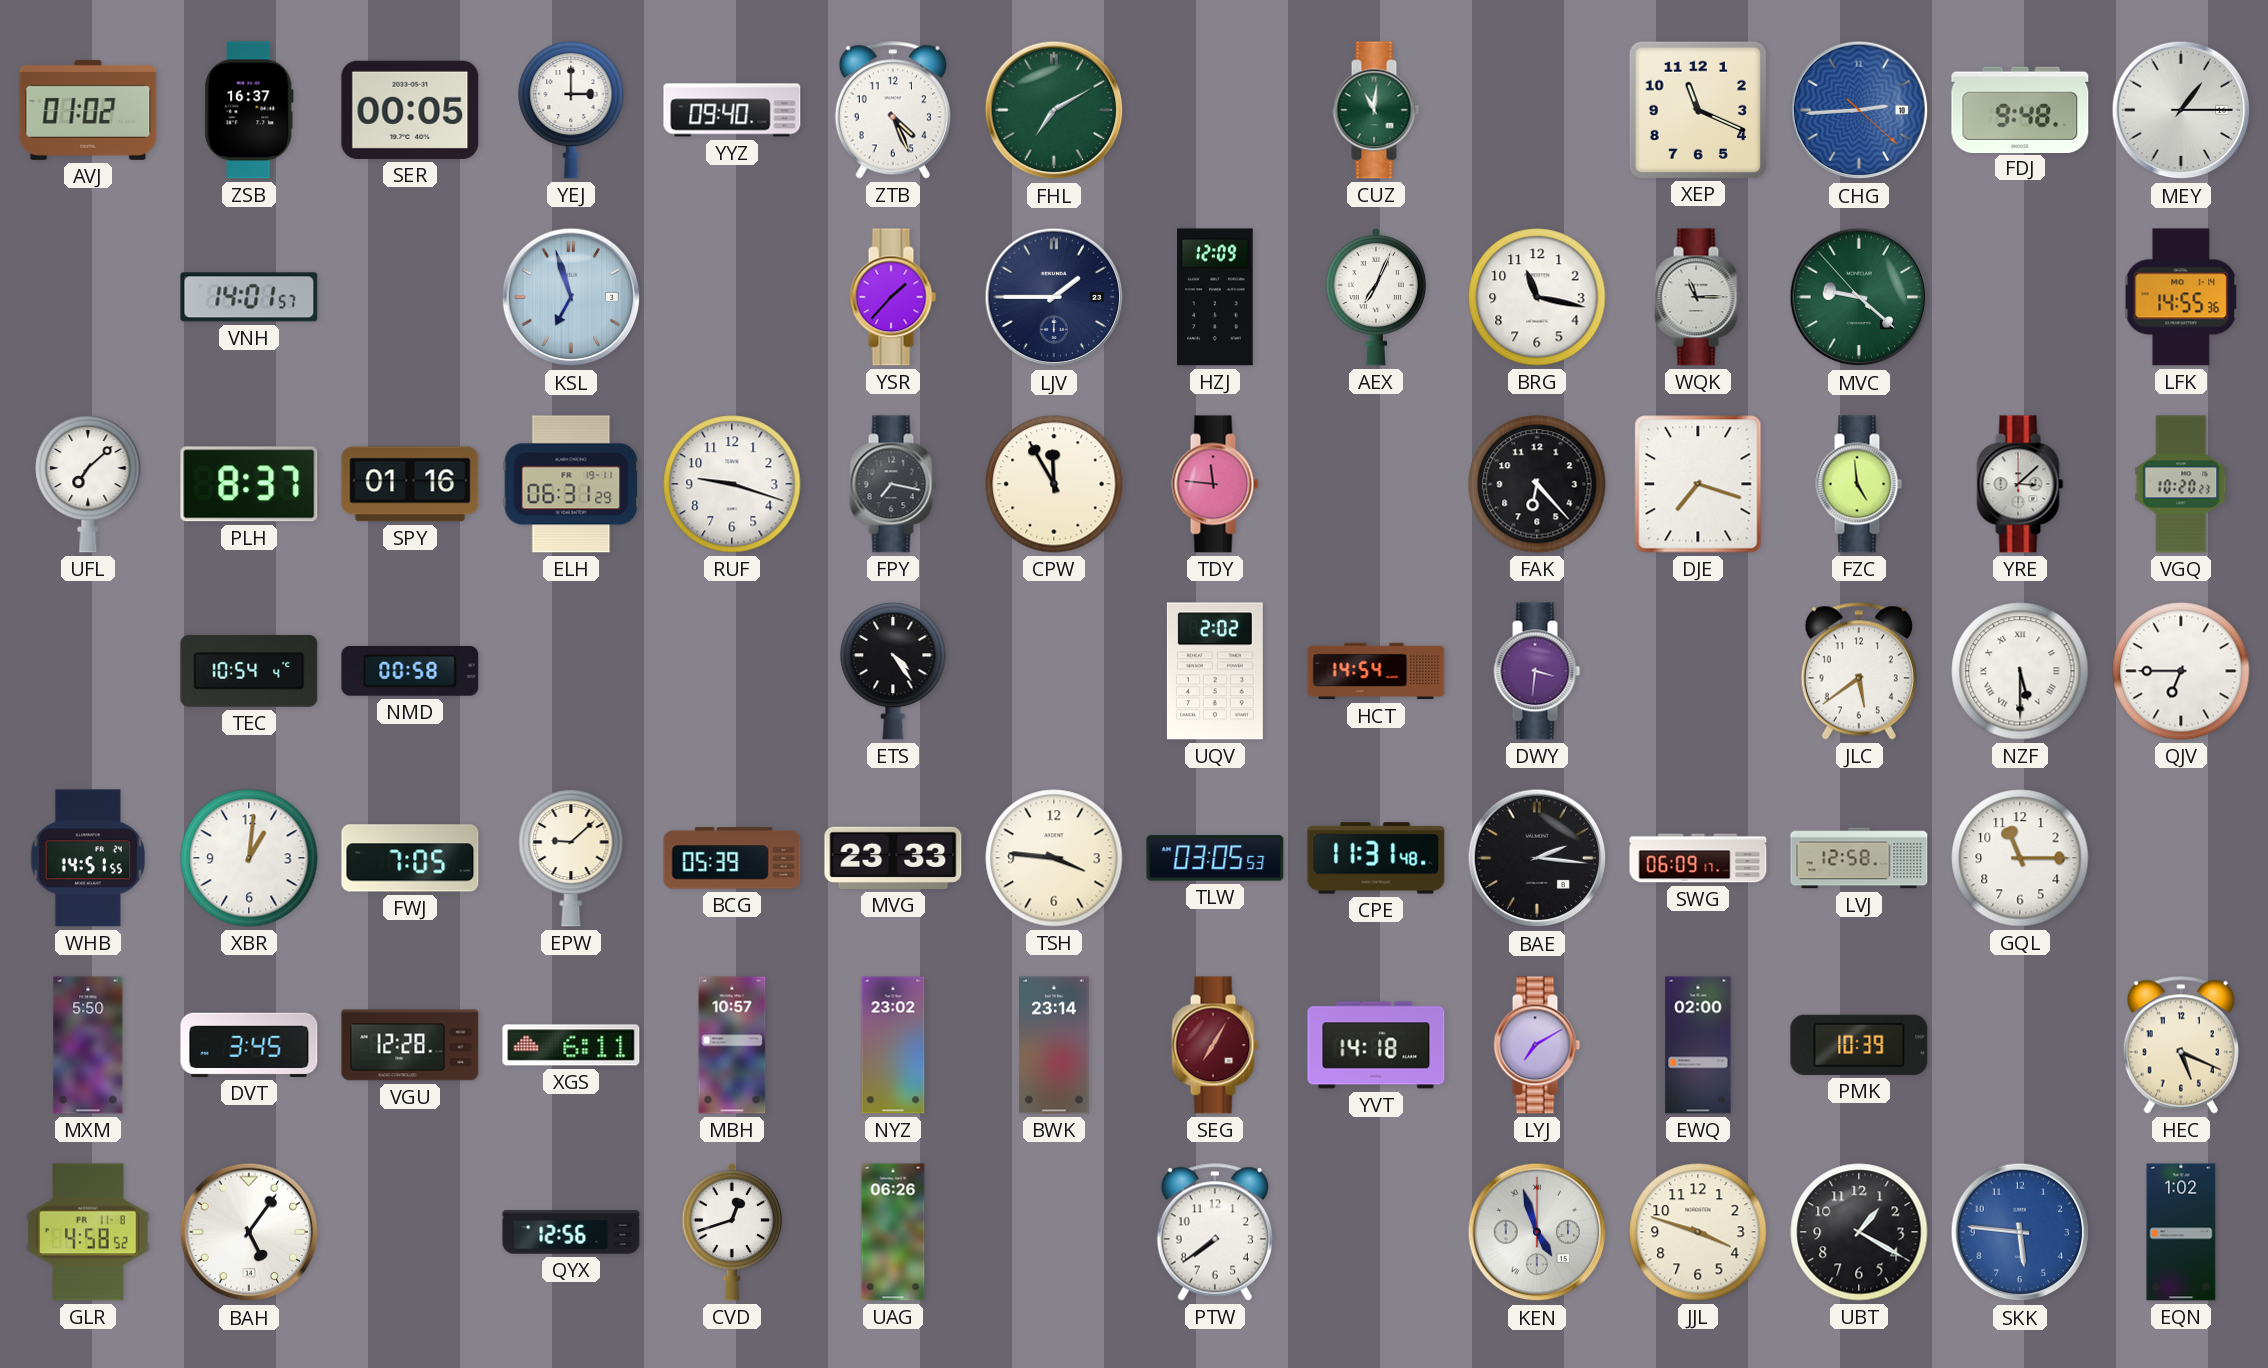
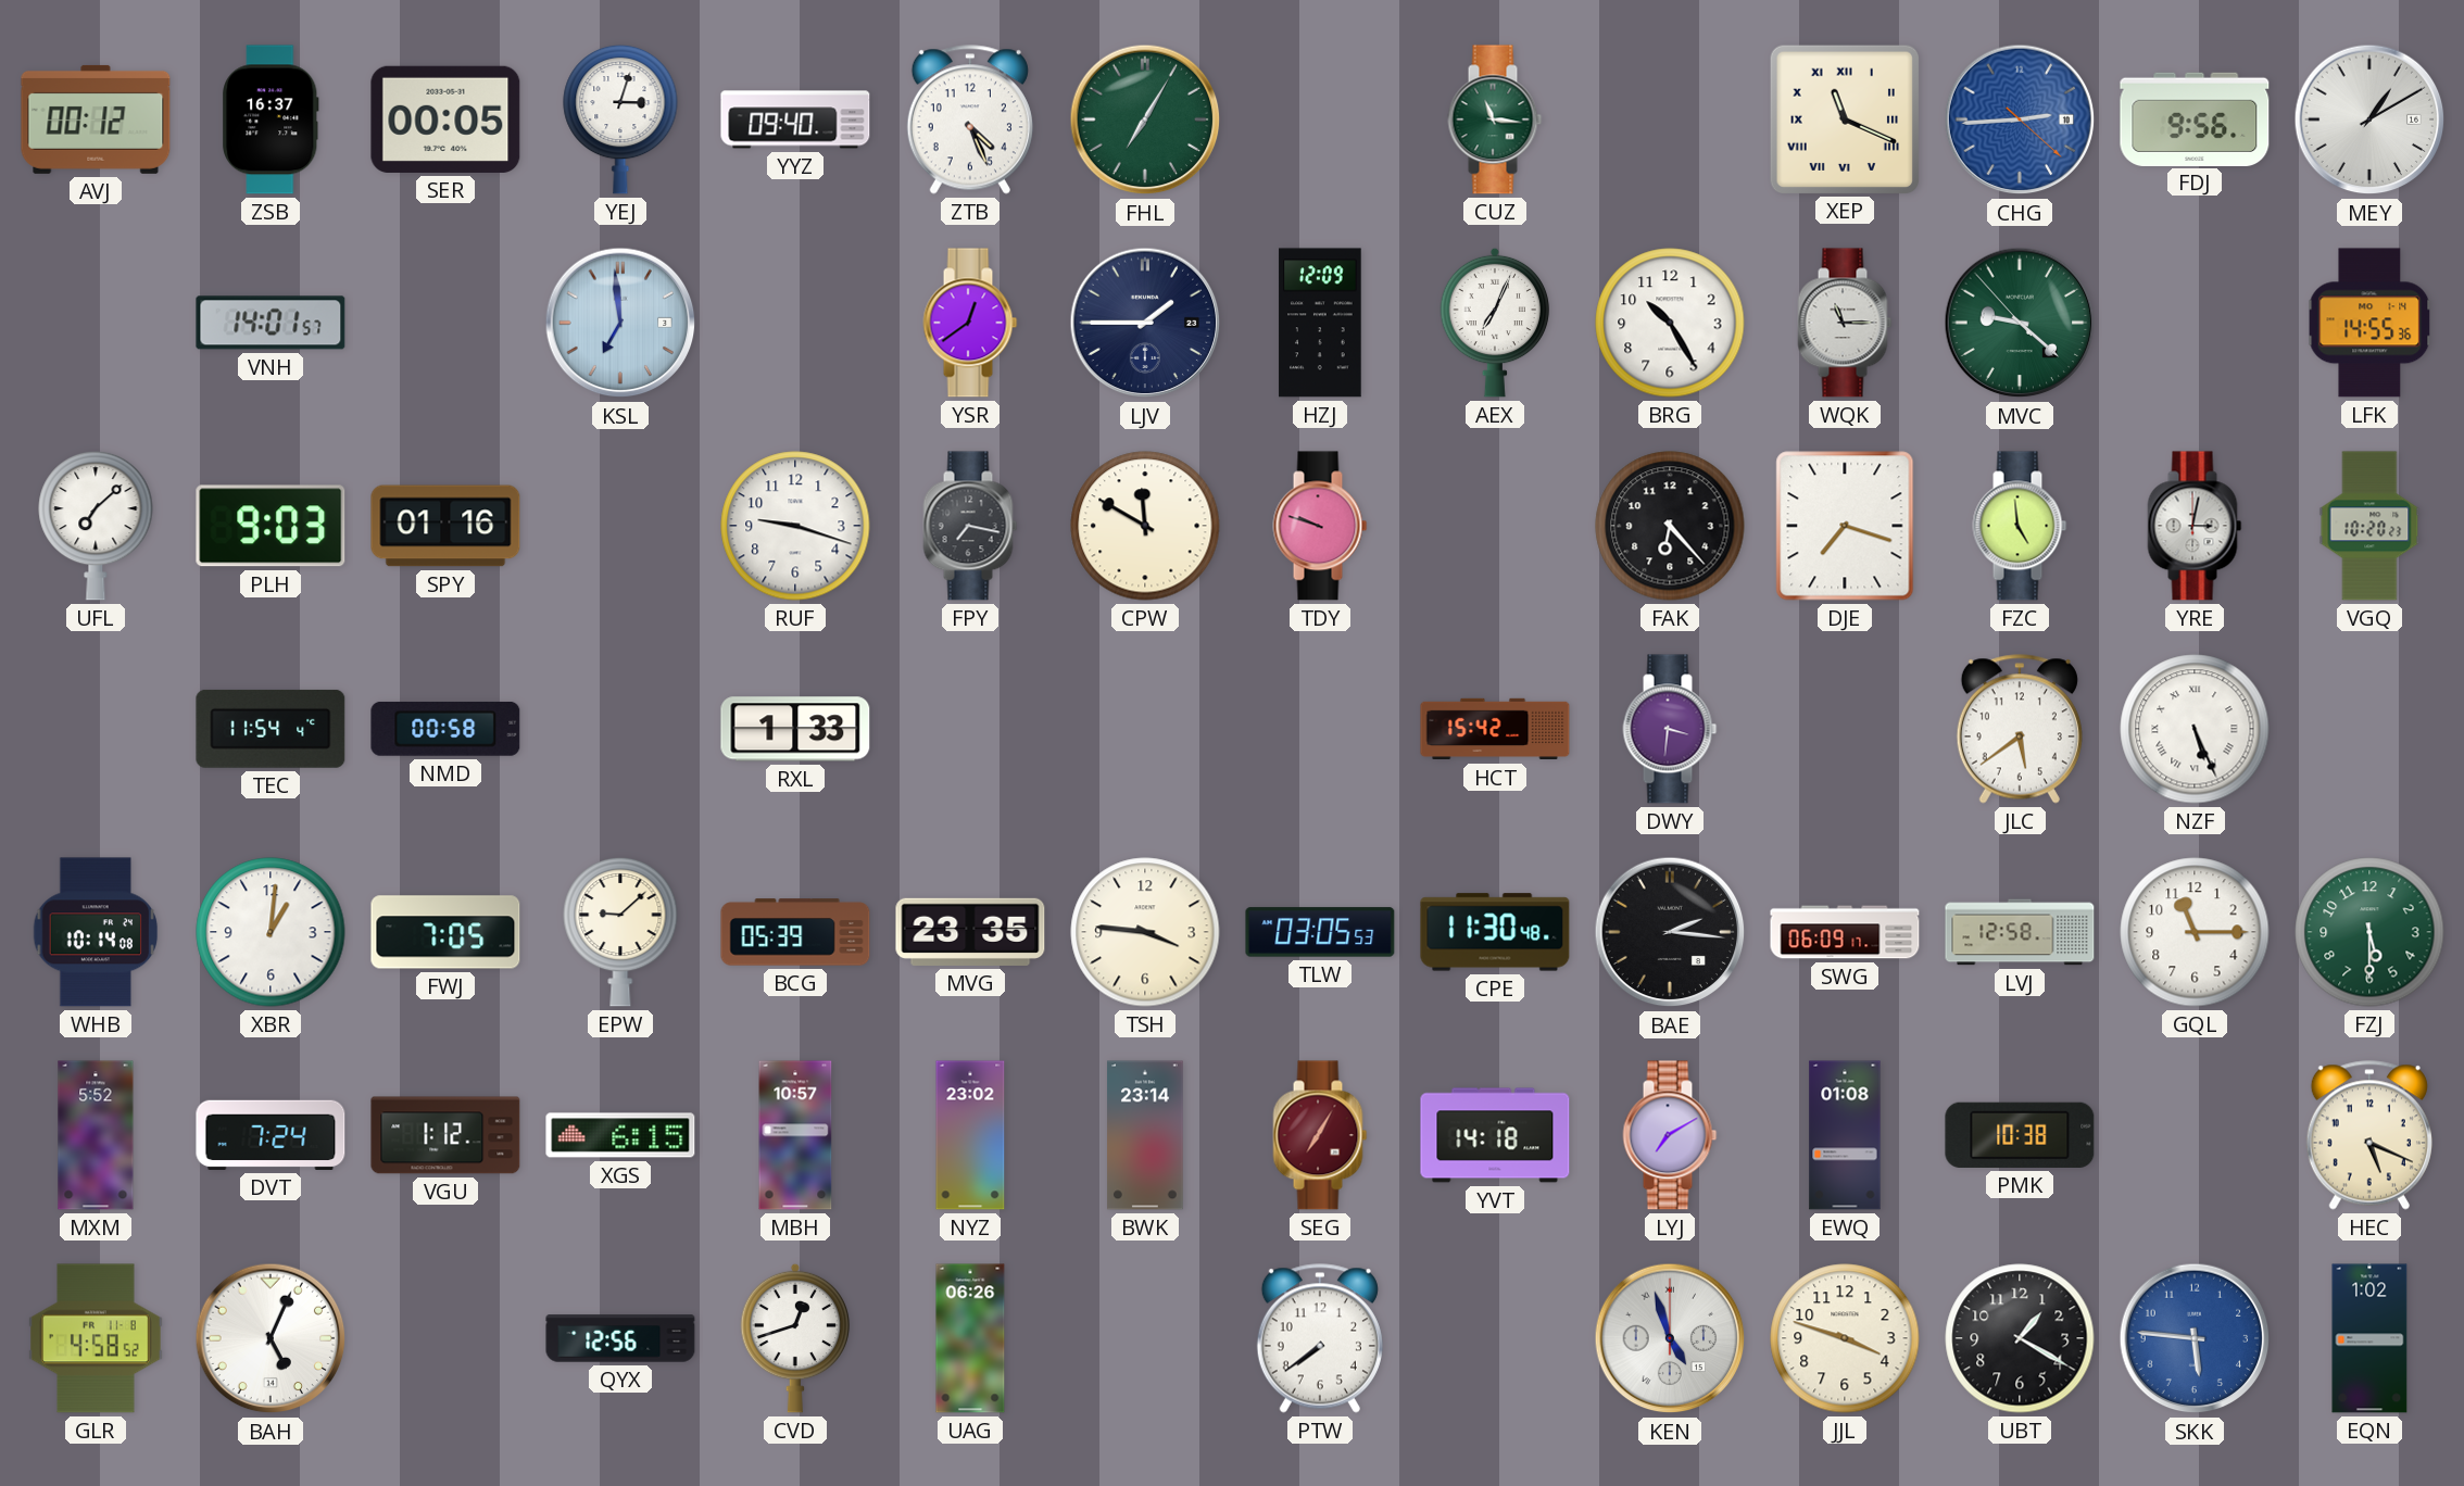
AVJ: 01:02 -> 00:12 (96, 119)
YEJ: 3:00 -> 3:03 (620, 119)
FHL: 7:10 -> 7:05 (1145, 119)
CUZ: 11:01 -> 11:16 (1495, 119)
XEP numerals: Arabic -> Roman (1844, 118)
FDJ: 9:48 -> 9:56 (2195, 118)
MEY: 1:15 -> 1:10 (2369, 119)
KSL: 6:57 -> 6:59 (620, 323)
YSR: 1:37 -> 12:39 (970, 323)
BRG: 11:17 -> 10:25 (1670, 323)
PLH: 8:37 -> 9:03 (271, 526)
ELH: 06:31 -> none (571, 484)
CPW: 11:55 -> 11:50 (1145, 526)
TDY: 11:46 -> 9:48 (1320, 526)
YRE: 3:08 -> 3:02 (2195, 526)
TEC: 10:54 -> 11:54 (271, 729)
RXL: none -> 1:33 (795, 729)
ETS: 4:24 -> none (893, 671)
UQV: 2:02 -> none (1215, 671)
HCT: 14:54 -> 15:42 (1495, 729)
NZF: 5:30 -> 5:26 (2195, 729)
QJV: 6:45 -> none (2181, 671)
WHB: 14:51 -> 10:14 (96, 932)
MVG: 23:33 -> 23:35 (970, 932)
CPE: 11:31 -> 11:30 (1495, 932)
FZJ: none -> 5:30 (2369, 932)
MXM: 5:50 -> 5:52 (96, 1135)
DVT: 3:45 -> 7:24 (271, 1135)
VGU: 12:28 -> 1:12 (445, 1135)
XGS: 6:11 -> 6:15 (620, 1135)
EWQ: 02:00 -> 01:08 (1845, 1135)
PMK: 10:39 -> 10:38 (2020, 1135)
BAH: 5:06 -> 5:04 (271, 1338)
